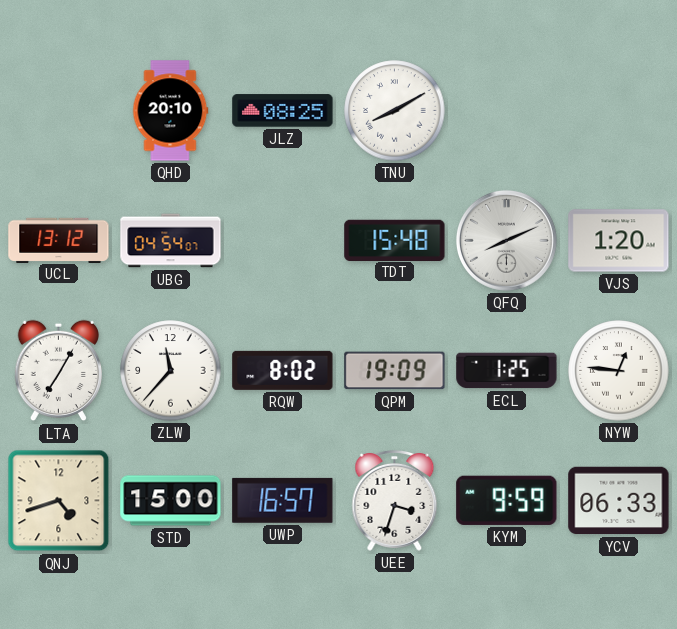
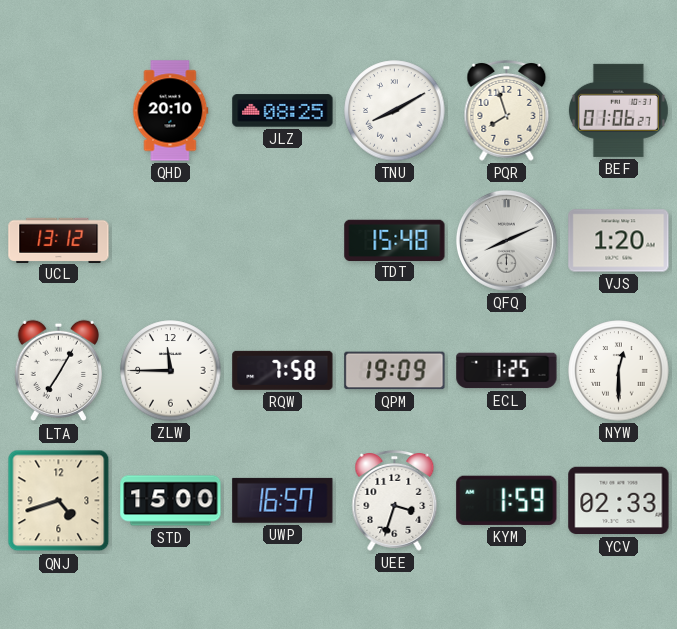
PQR: none -> 7:57 (507, 110)
BEF: none -> 01:06 (618, 110)
UBG: 04:54 -> none (171, 241)
ZLW: 11:37 -> 11:45 (171, 371)
RQW: 8:02 -> 7:58 (283, 370)
NYW: 12:46 -> 12:30 (619, 371)
KYM: 9:59 -> 1:59 (507, 500)
YCV: 06:33 -> 02:33 (619, 501)
